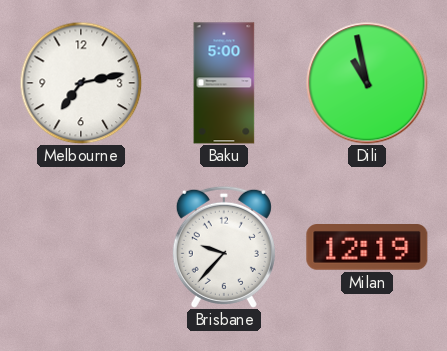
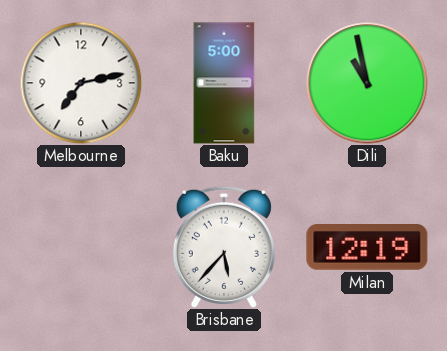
Brisbane: 9:37 -> 5:37 (224, 247)
